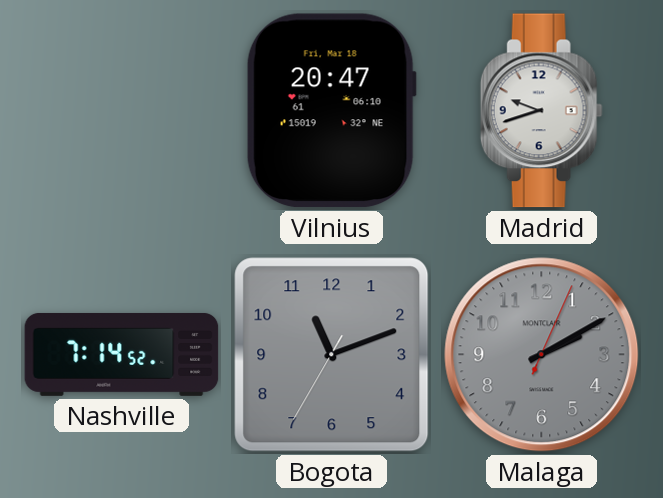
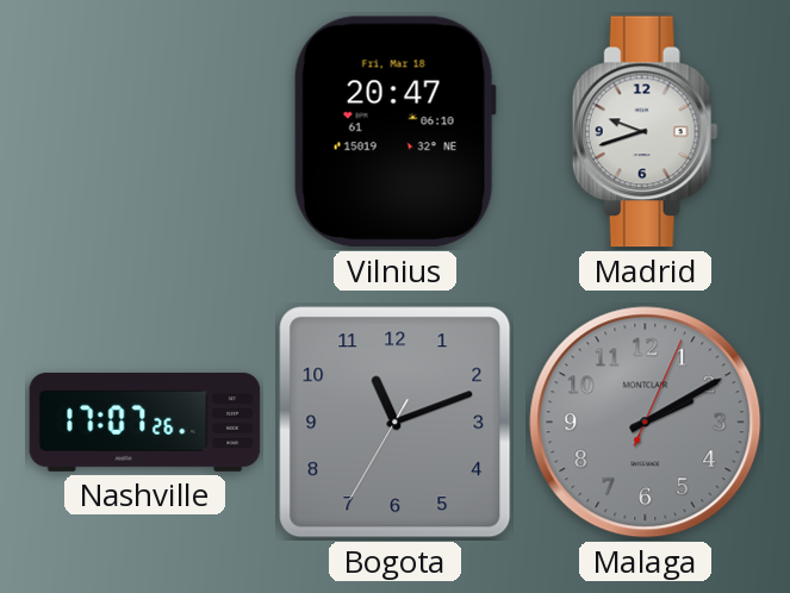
Nashville: 7:14 -> 17:07 (145, 422)
